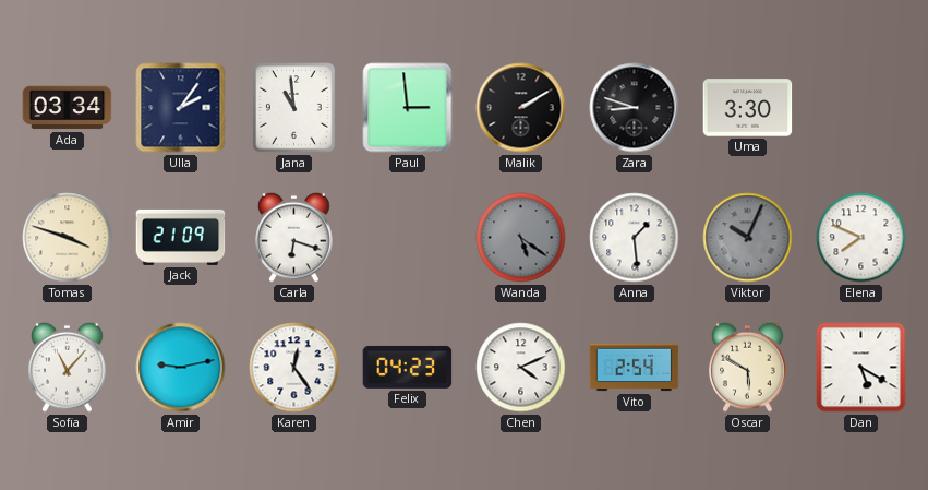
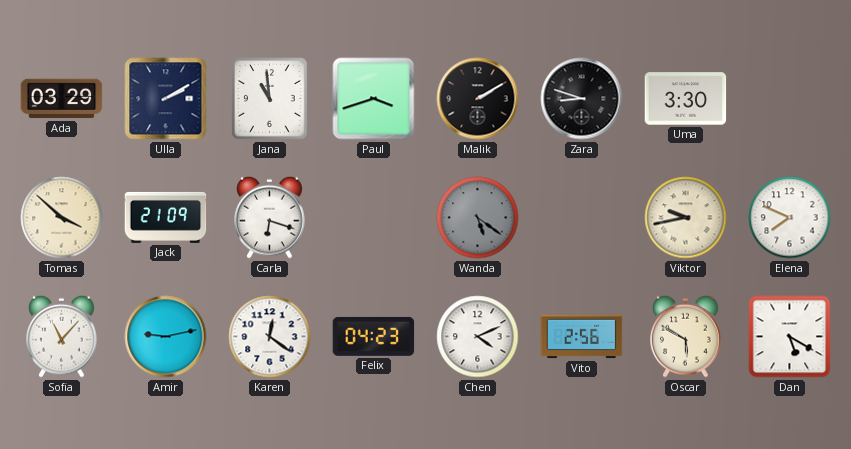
Ada: 03:34 -> 03:29 (62, 99)
Ulla: 2:06 -> 2:10 (166, 99)
Paul: 2:59 -> 3:42 (374, 99)
Tomas: 3:48 -> 3:52 (62, 218)
Anna: 1:29 -> none (635, 238)
Viktor: 10:04 -> 9:43 (686, 218)
Viktor dial: grey -> cream (686, 218)
Karen: 12:24 -> 12:21 (270, 337)
Vito: 2:54 -> 2:56 (582, 337)
